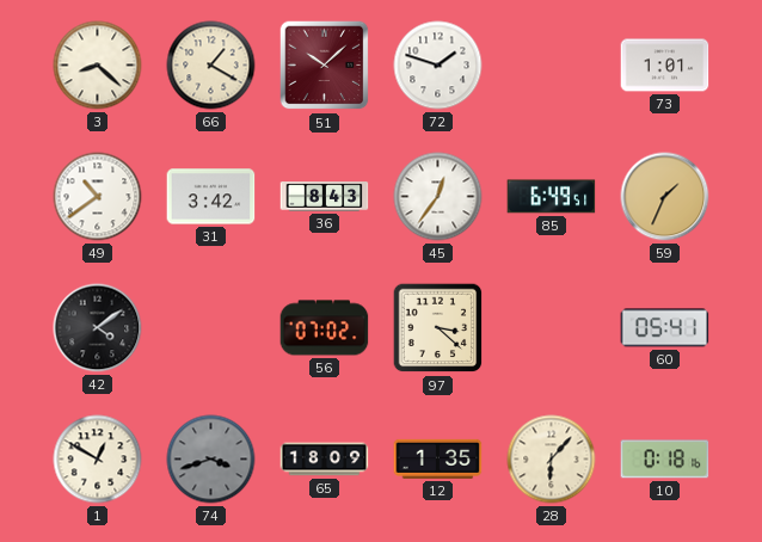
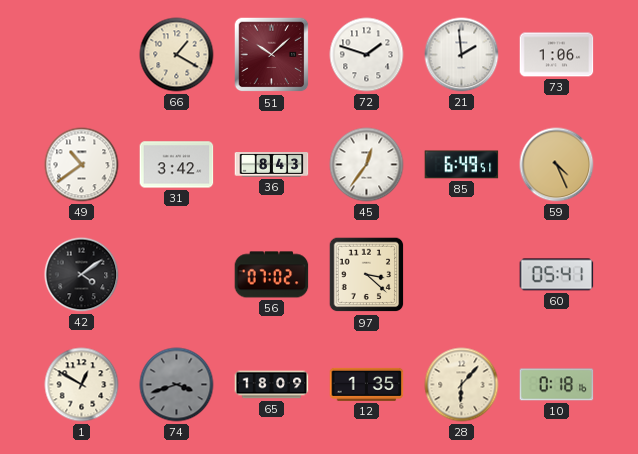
3: 8:22 -> none (98, 66)
21: none -> 1:59 (462, 55)
73: 1:01 -> 1:06 (557, 55)
59: 1:34 -> 4:26 (557, 165)
